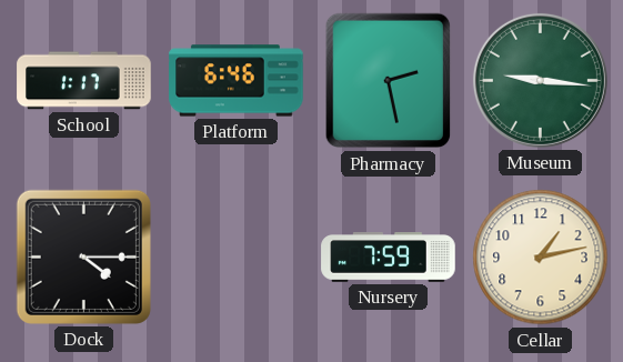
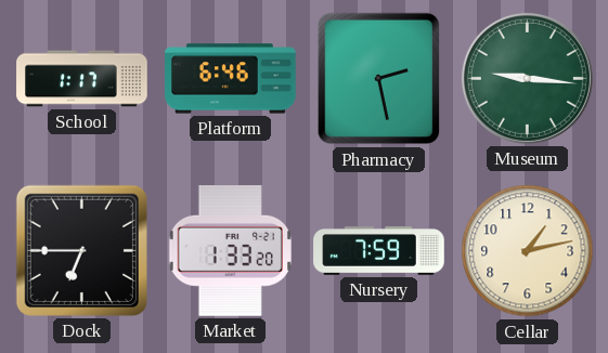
Dock: 4:15 -> 6:45 (81, 250)
Market: none -> 1:33 (230, 251)
